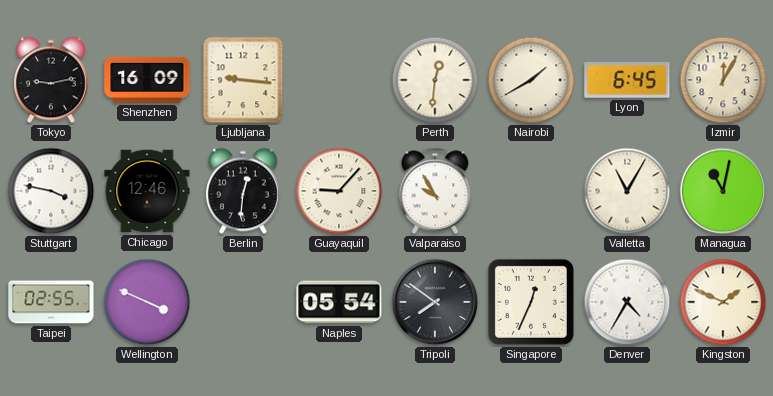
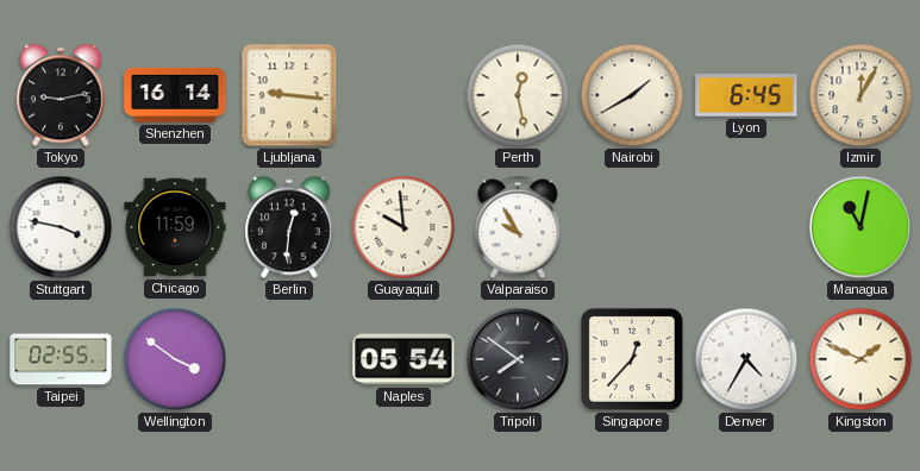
Shenzhen: 16:09 -> 16:14 (175, 95)
Perth: 12:31 -> 12:28 (518, 95)
Chicago: 12:46 -> 11:59 (175, 227)
Guayaquil: 9:07 -> 9:59 (403, 227)
Valletta: 11:05 -> none (627, 191)
Wellington: 3:49 -> 3:51 (175, 359)
Singapore: 12:34 -> 12:37 (632, 359)
